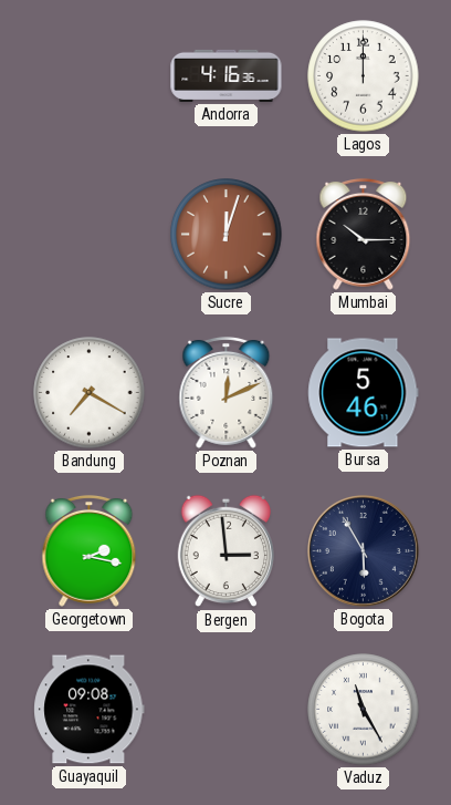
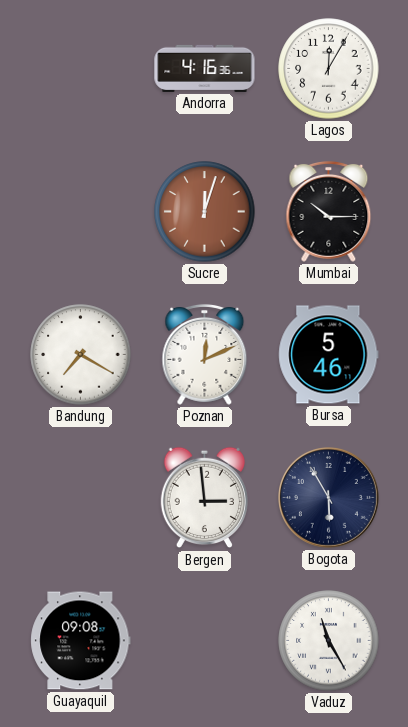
Lagos: 12:00 -> 12:05 (329, 69)
Georgetown: 2:17 -> none (90, 550)
